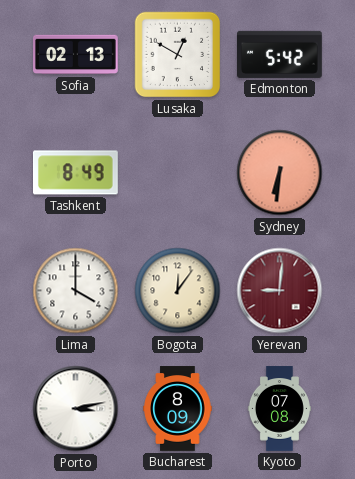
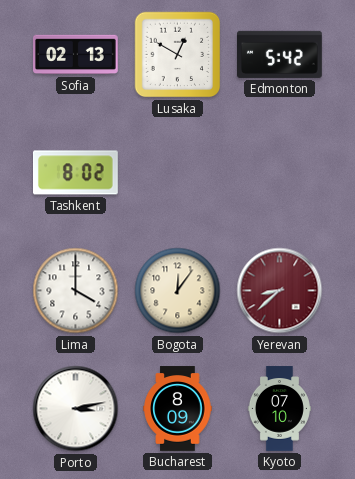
Tashkent: 8:49 -> 8:02 (76, 173)
Sydney: 6:31 -> none (280, 173)
Yerevan: 9:01 -> 8:38 (280, 291)
Kyoto: 07:08 -> 07:10 (279, 409)
